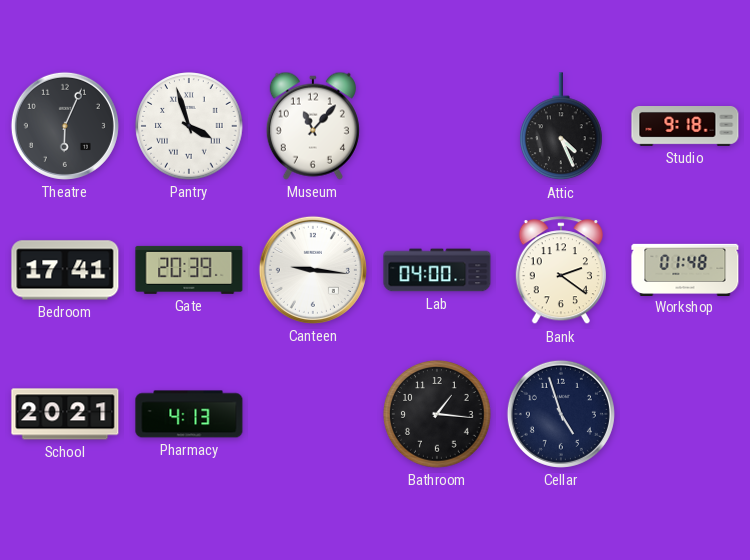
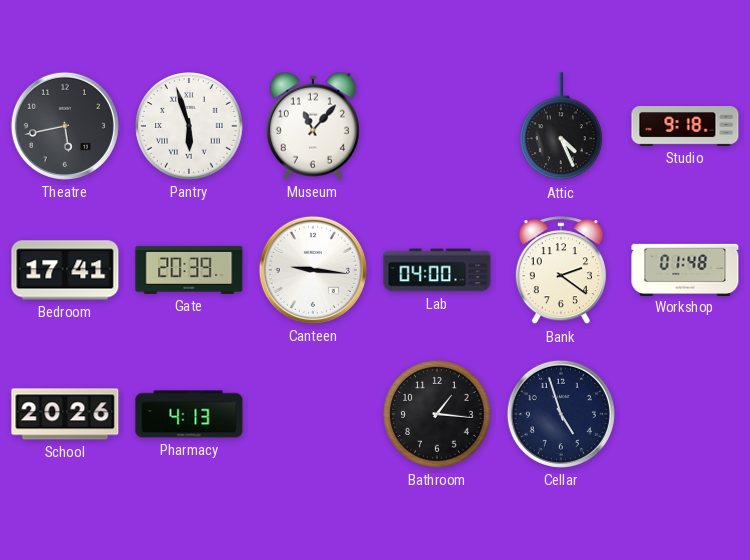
Theatre: 6:04 -> 5:43 (65, 126)
Pantry: 3:57 -> 5:57 (189, 126)
School: 20:21 -> 20:26 (65, 414)
